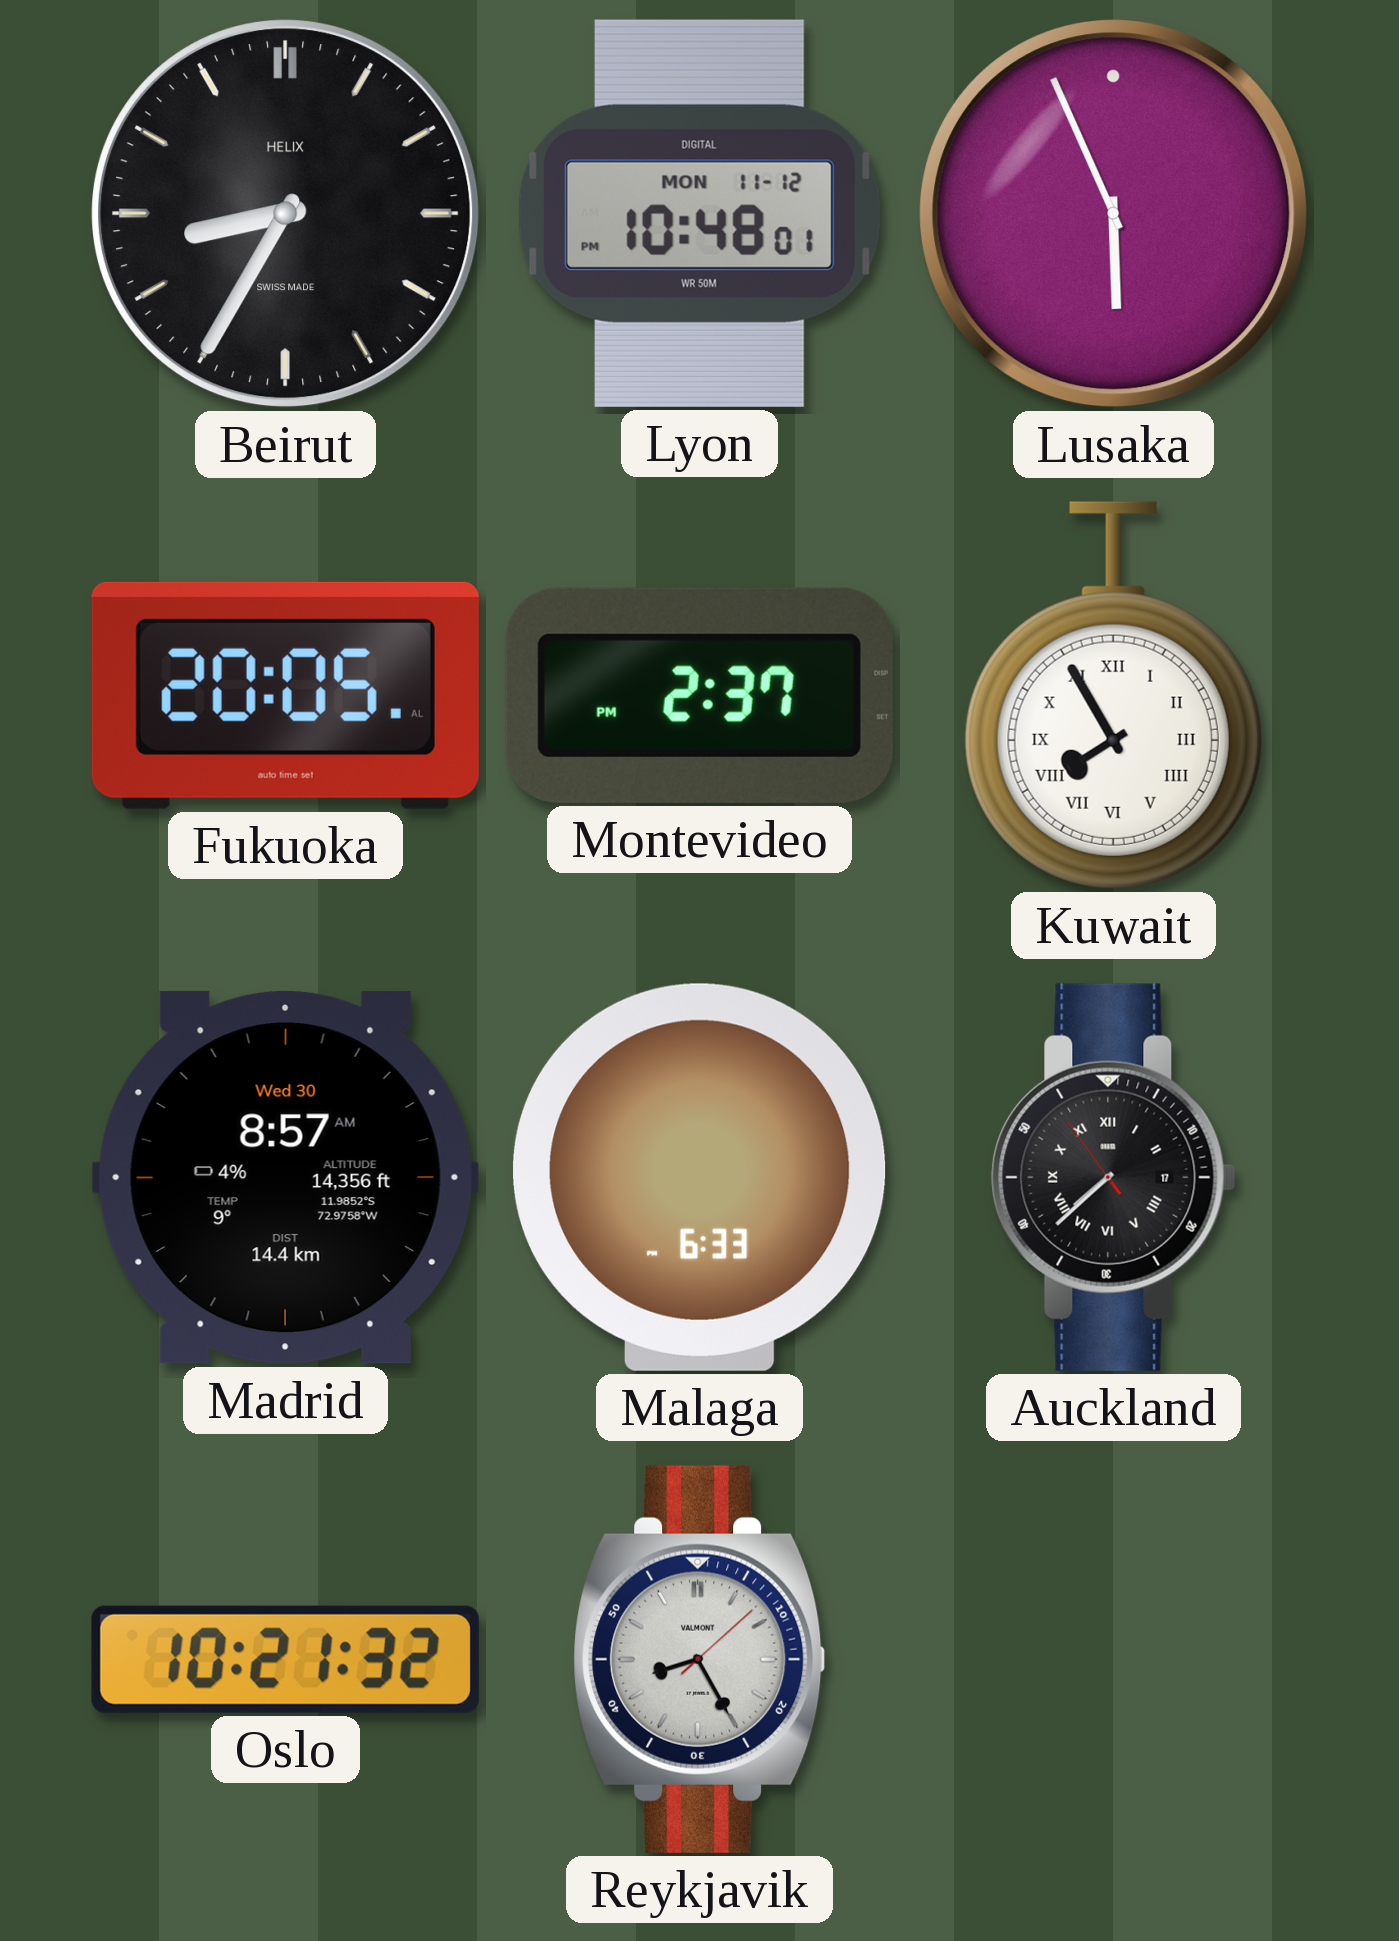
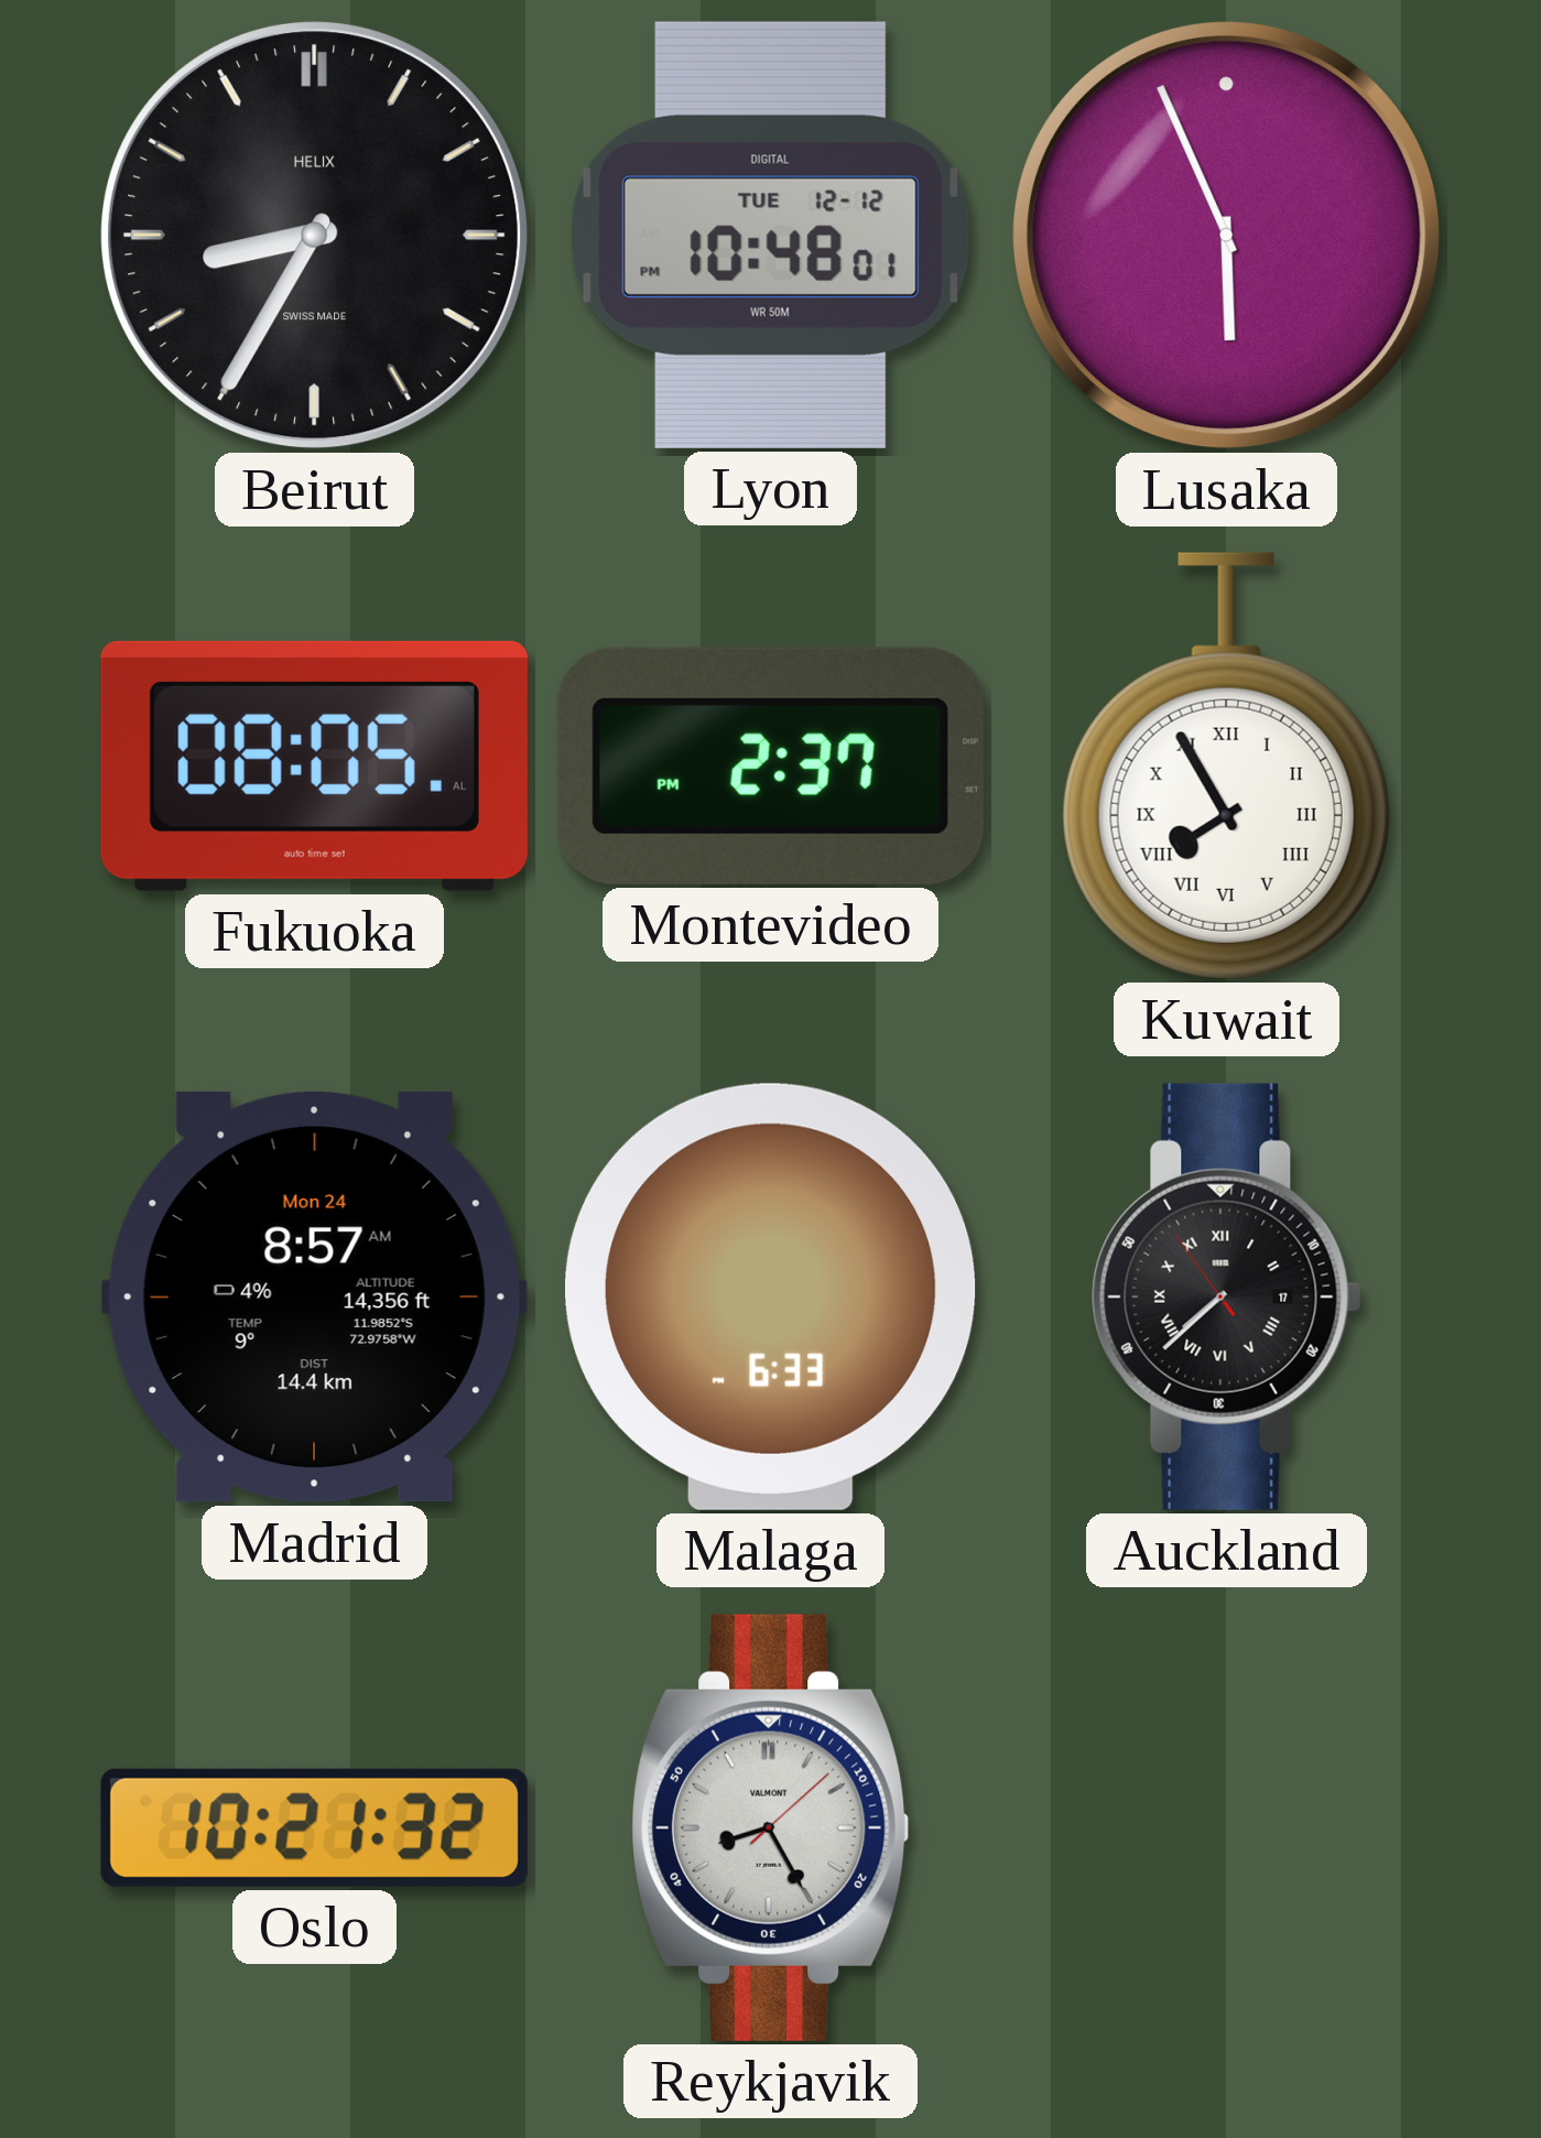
Lyon date: MON 11-12 -> TUE 12-12 (770, 235)
Fukuoka: 20:05 -> 08:05 (314, 766)
Madrid date: Wed 30 -> Mon 24 (314, 1296)
